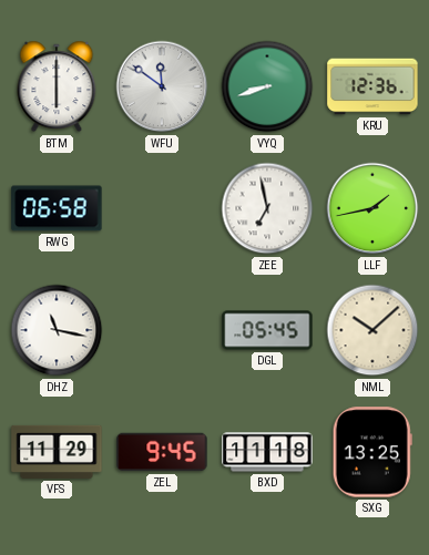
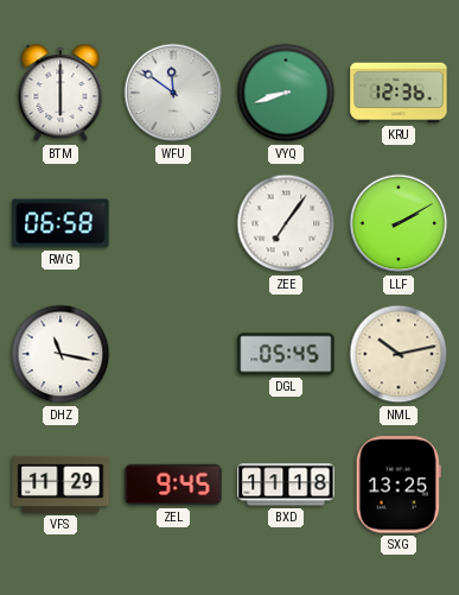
ZEE: 6:58 -> 7:06 (286, 223)
LLF: 1:43 -> 2:10 (399, 223)
NML: 10:08 -> 10:13 (399, 354)
